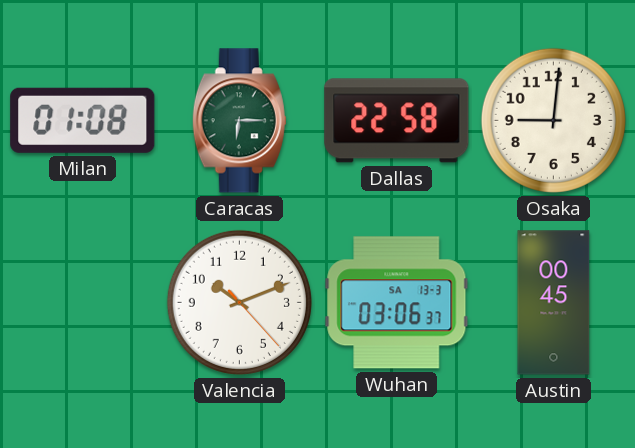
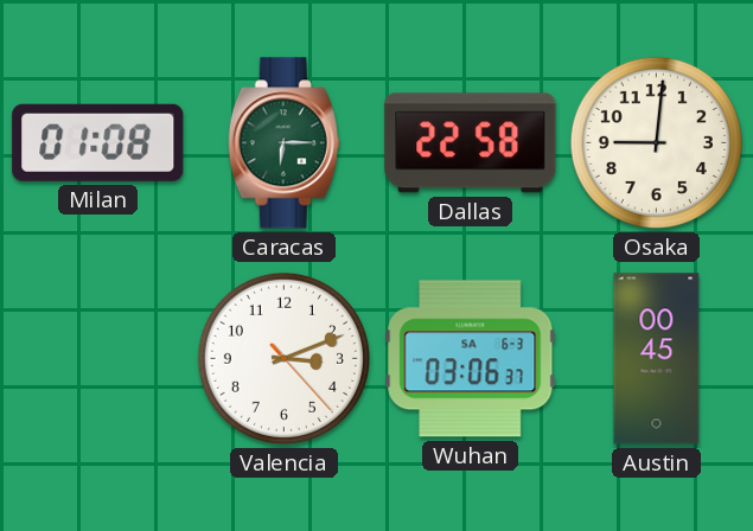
Valencia: 10:11 -> 3:11 (283, 358)
Wuhan date: SA 13-3 -> SA 6-3 (471, 359)
